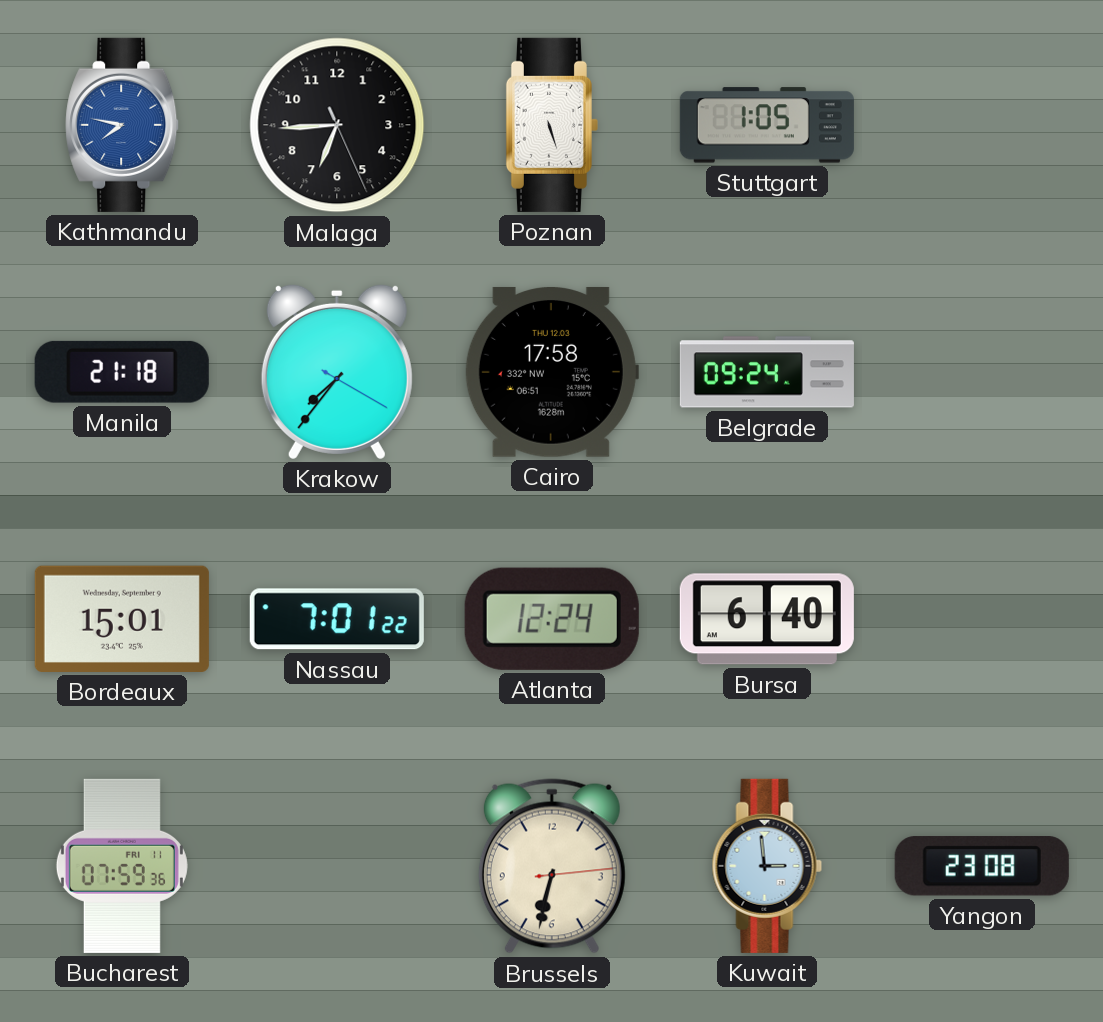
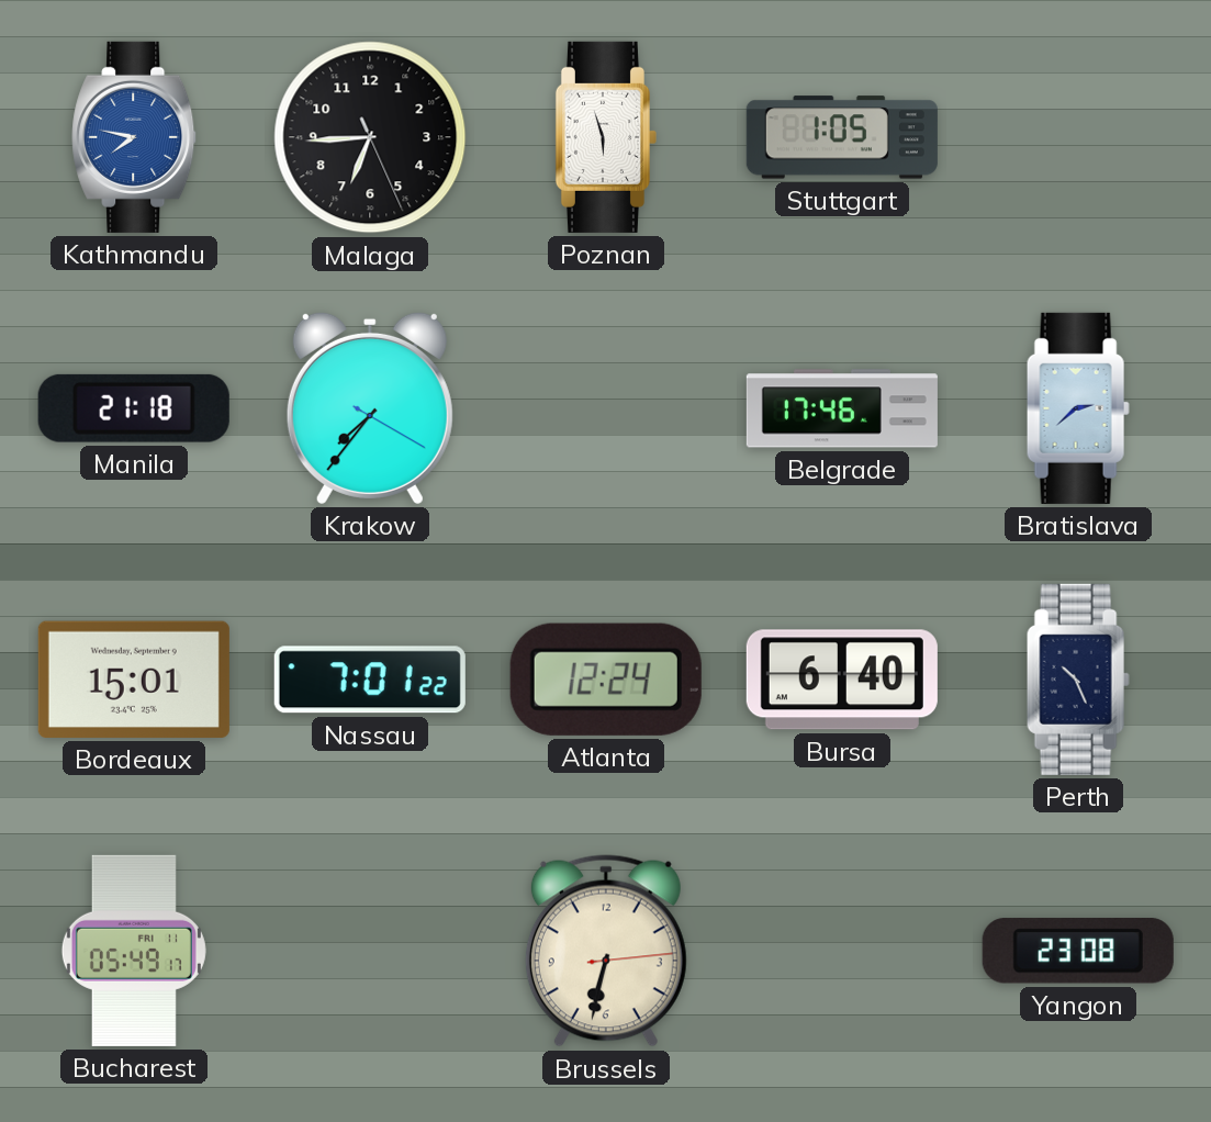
Poznan: 5:27 -> 5:57 (606, 137)
Cairo: 17:58 -> none (552, 372)
Belgrade: 09:24 -> 17:46 (842, 408)
Bratislava: none -> 2:38 (1078, 408)
Perth: none -> 10:26 (1078, 680)
Bucharest: 07:59 -> 05:49 (134, 951)
Kuwait: 2:59 -> none (767, 866)
